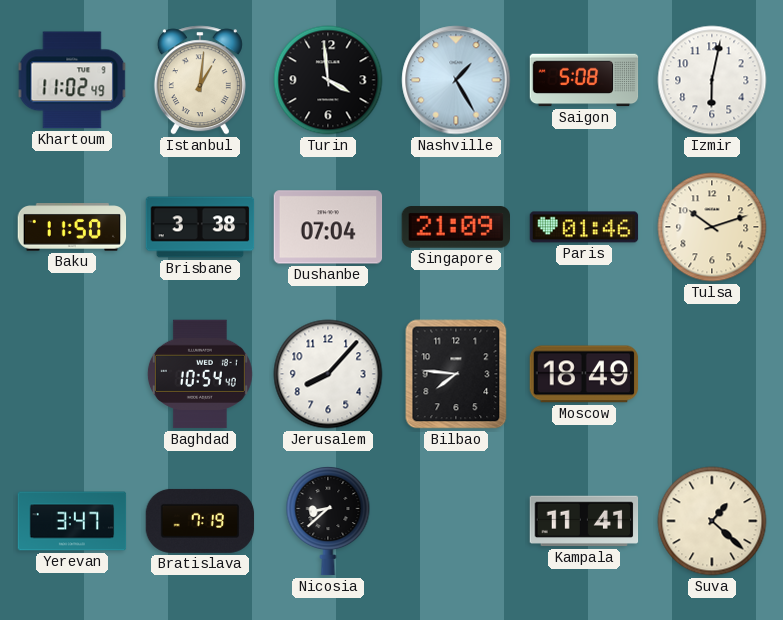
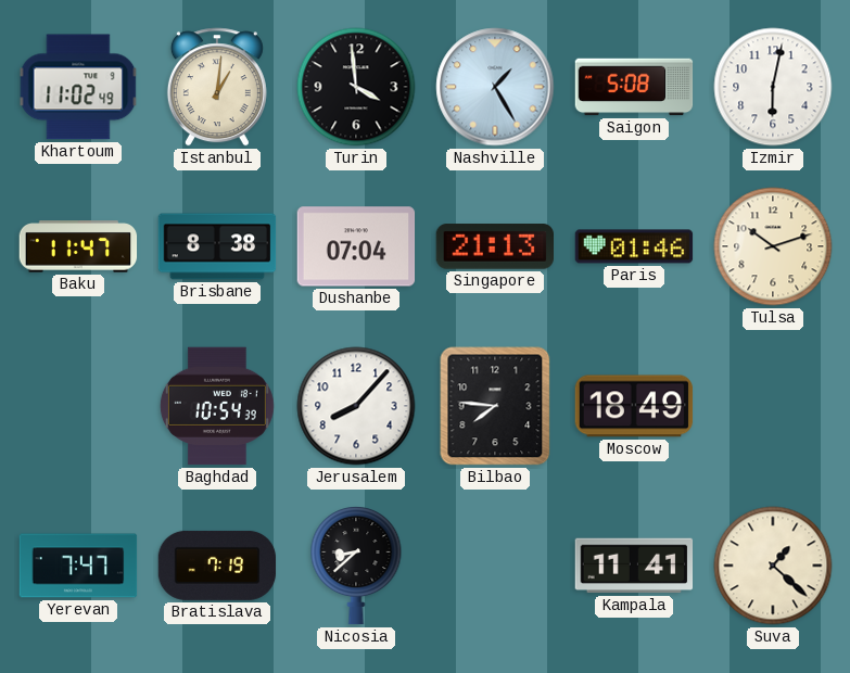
Baku: 11:50 -> 11:47 (78, 246)
Brisbane: 3:38 -> 8:38 (217, 246)
Singapore: 21:09 -> 21:13 (495, 246)
Baghdad: 10:54:40 -> 10:54:39 (217, 406)
Yerevan: 3:47 -> 7:47 (78, 566)
